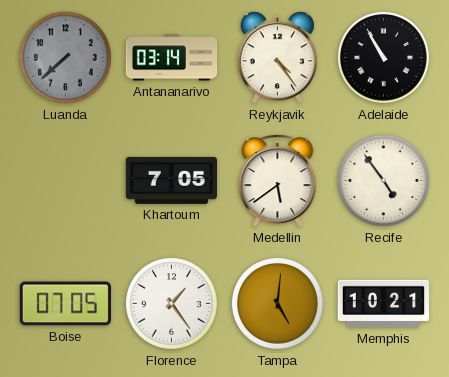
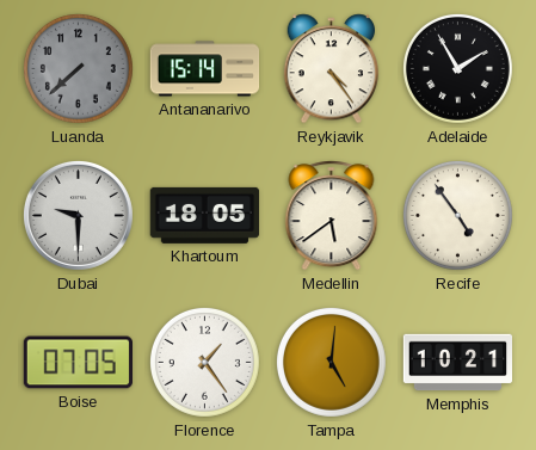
Antananarivo: 03:14 -> 15:14 (205, 69)
Adelaide: 10:55 -> 1:55 (457, 68)
Dubai: none -> 9:30 (78, 215)
Khartoum: 7:05 -> 18:05 (204, 215)
